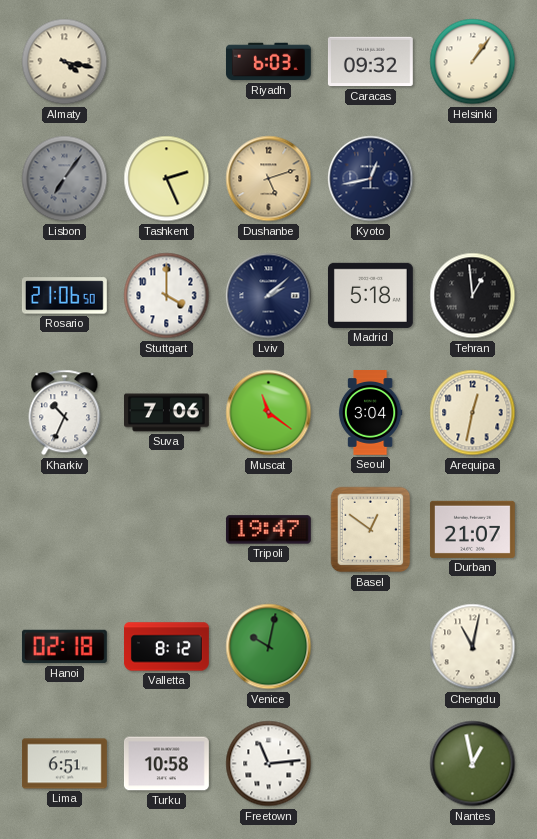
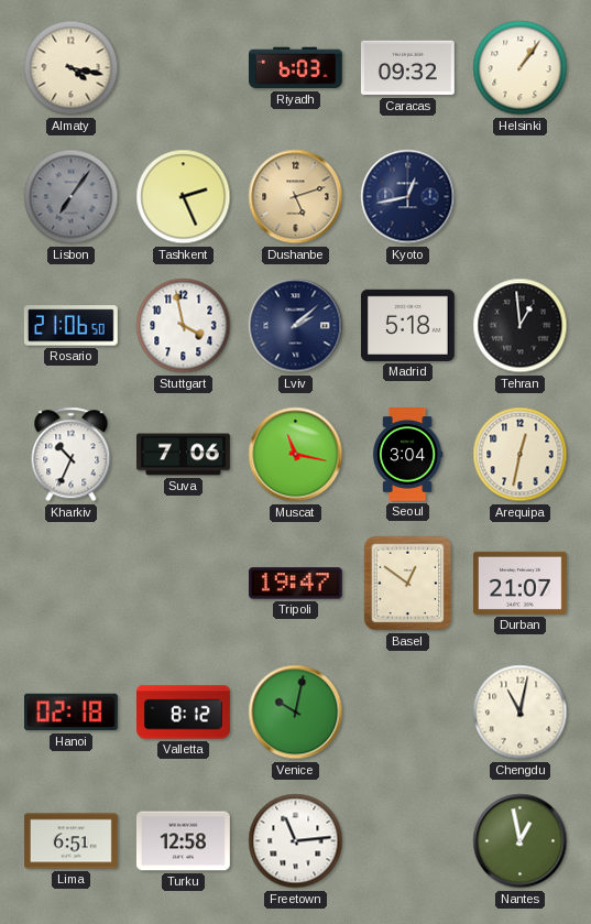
Stuttgart: 4:00 -> 3:58 (184, 326)
Muscat: 11:21 -> 11:17 (296, 455)
Turku: 10:58 -> 12:58 (183, 841)
